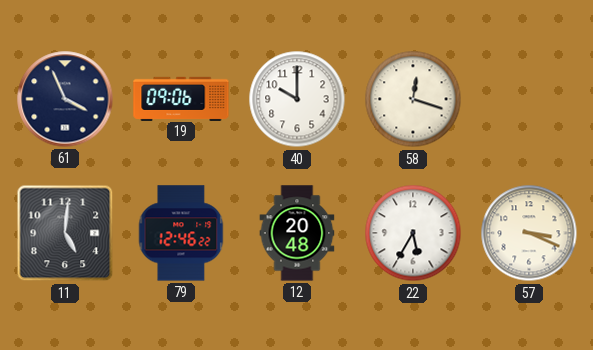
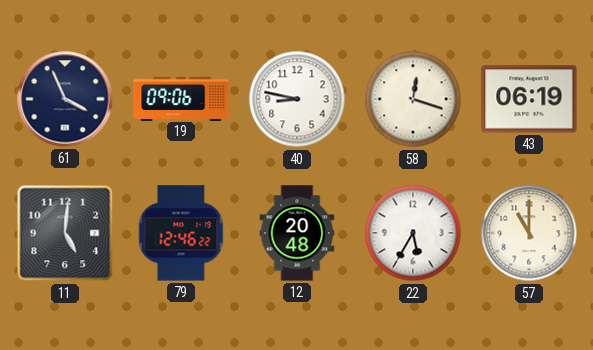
40: 10:00 -> 8:47 (297, 99)
43: none -> 06:19 (529, 99)
57: 3:19 -> 11:00 (529, 233)
